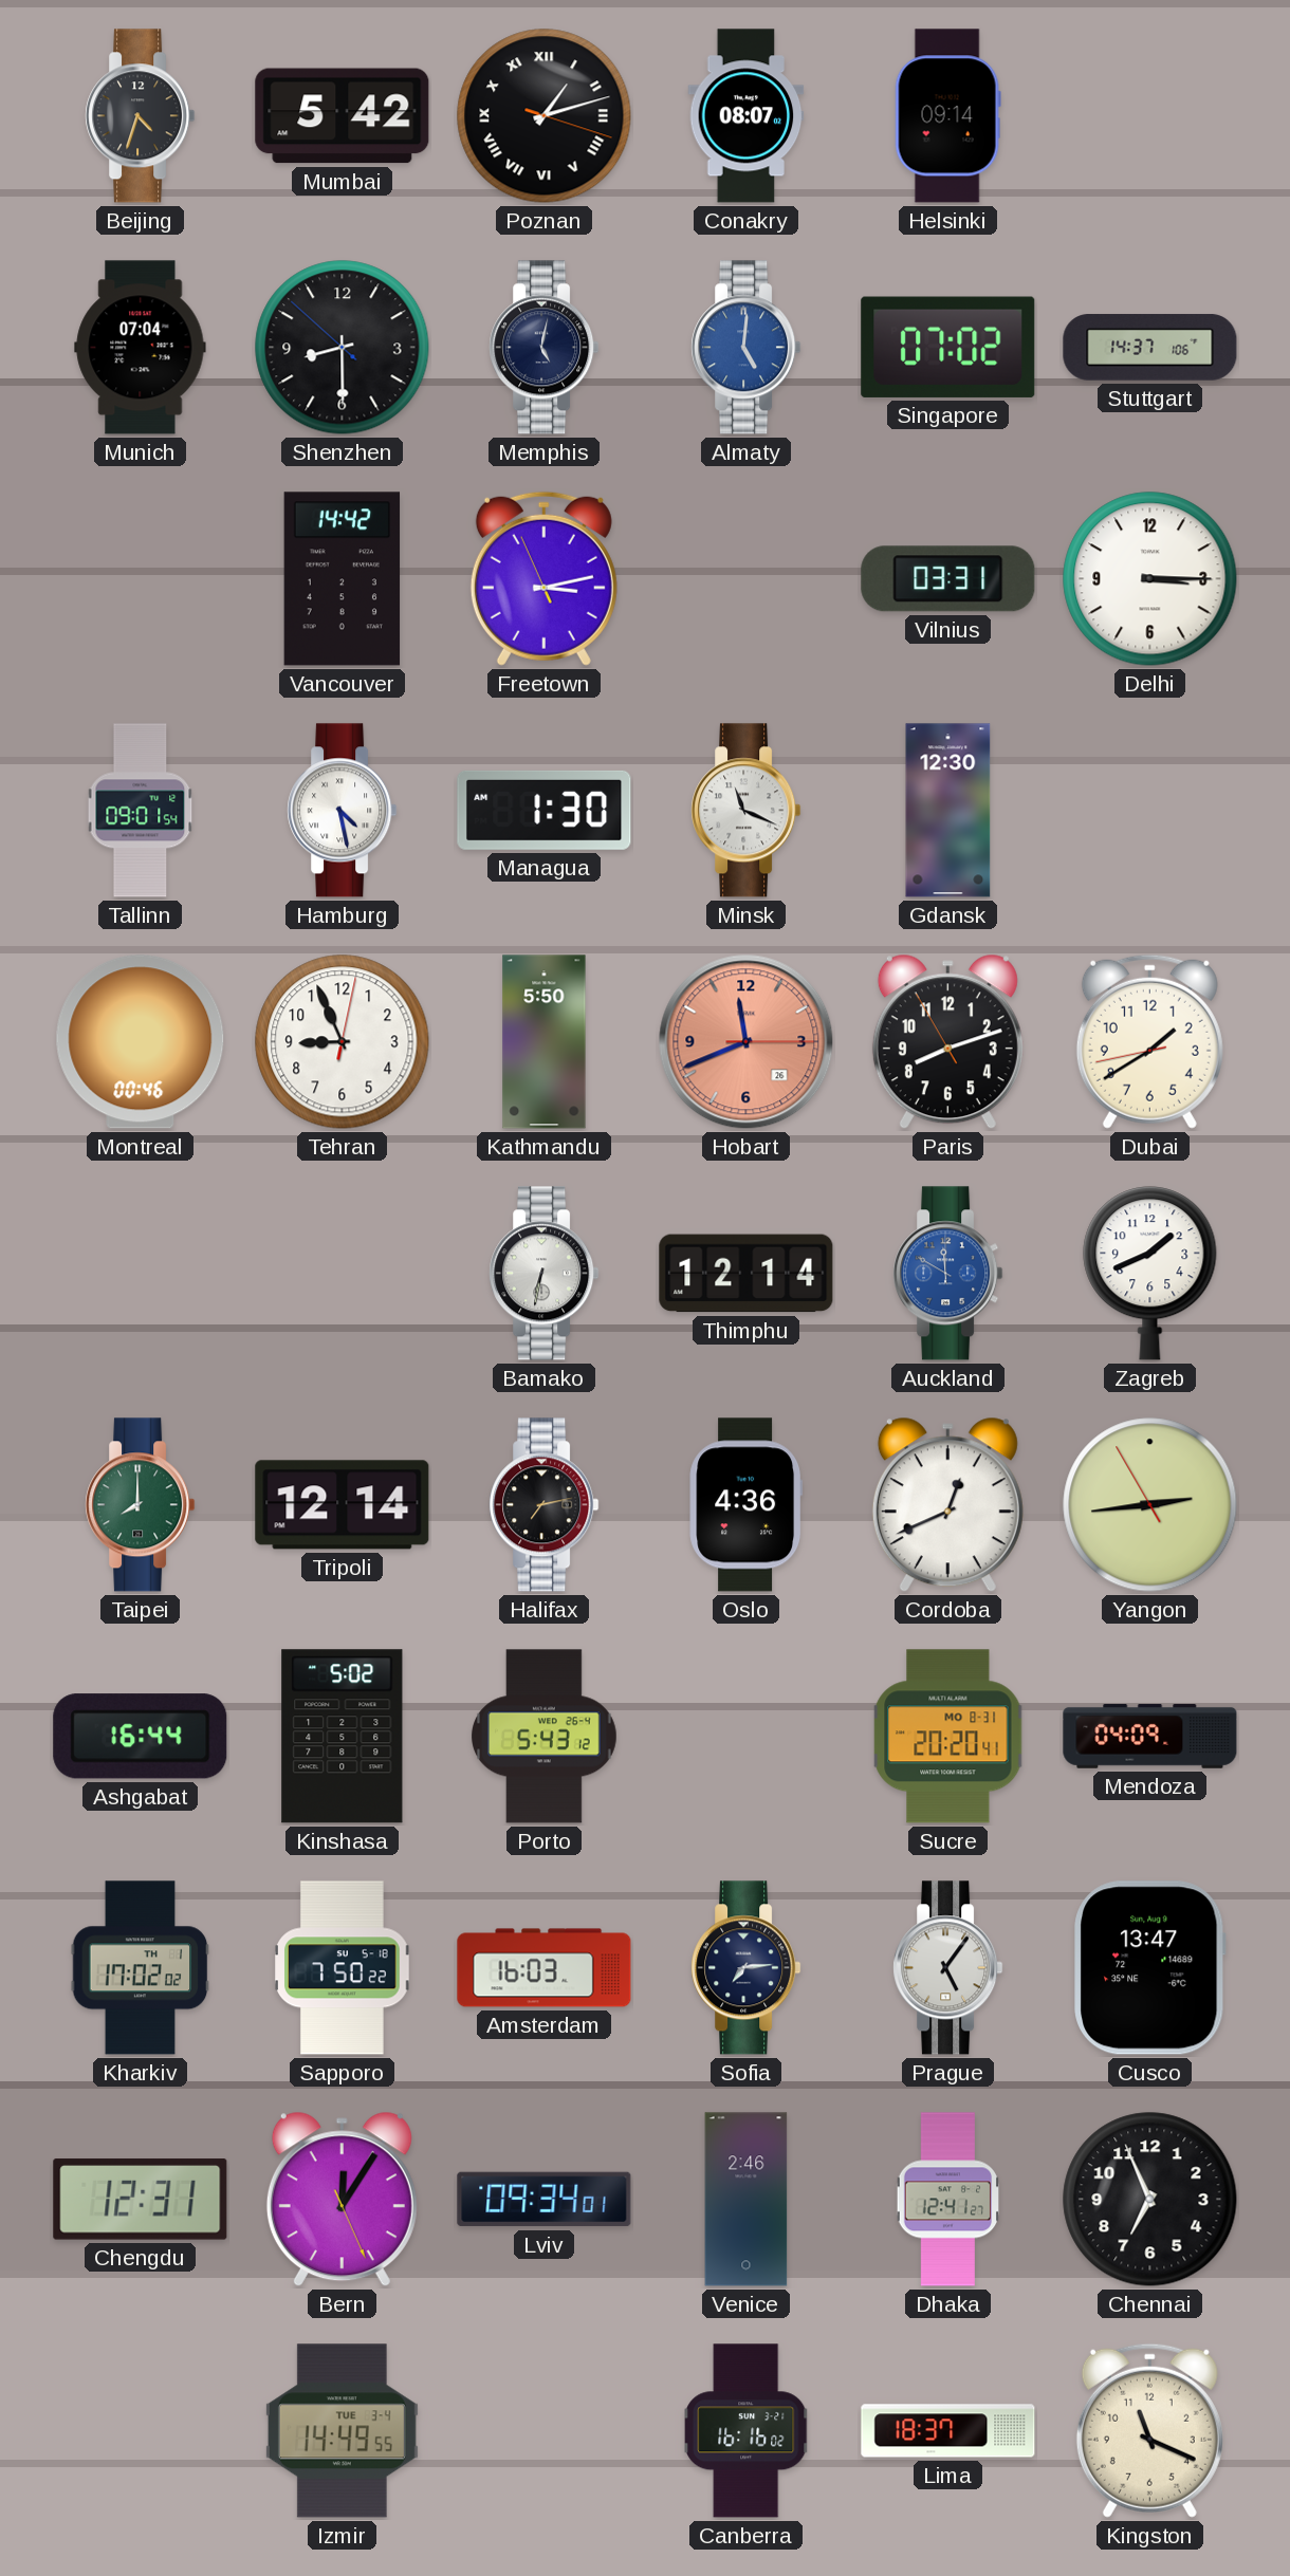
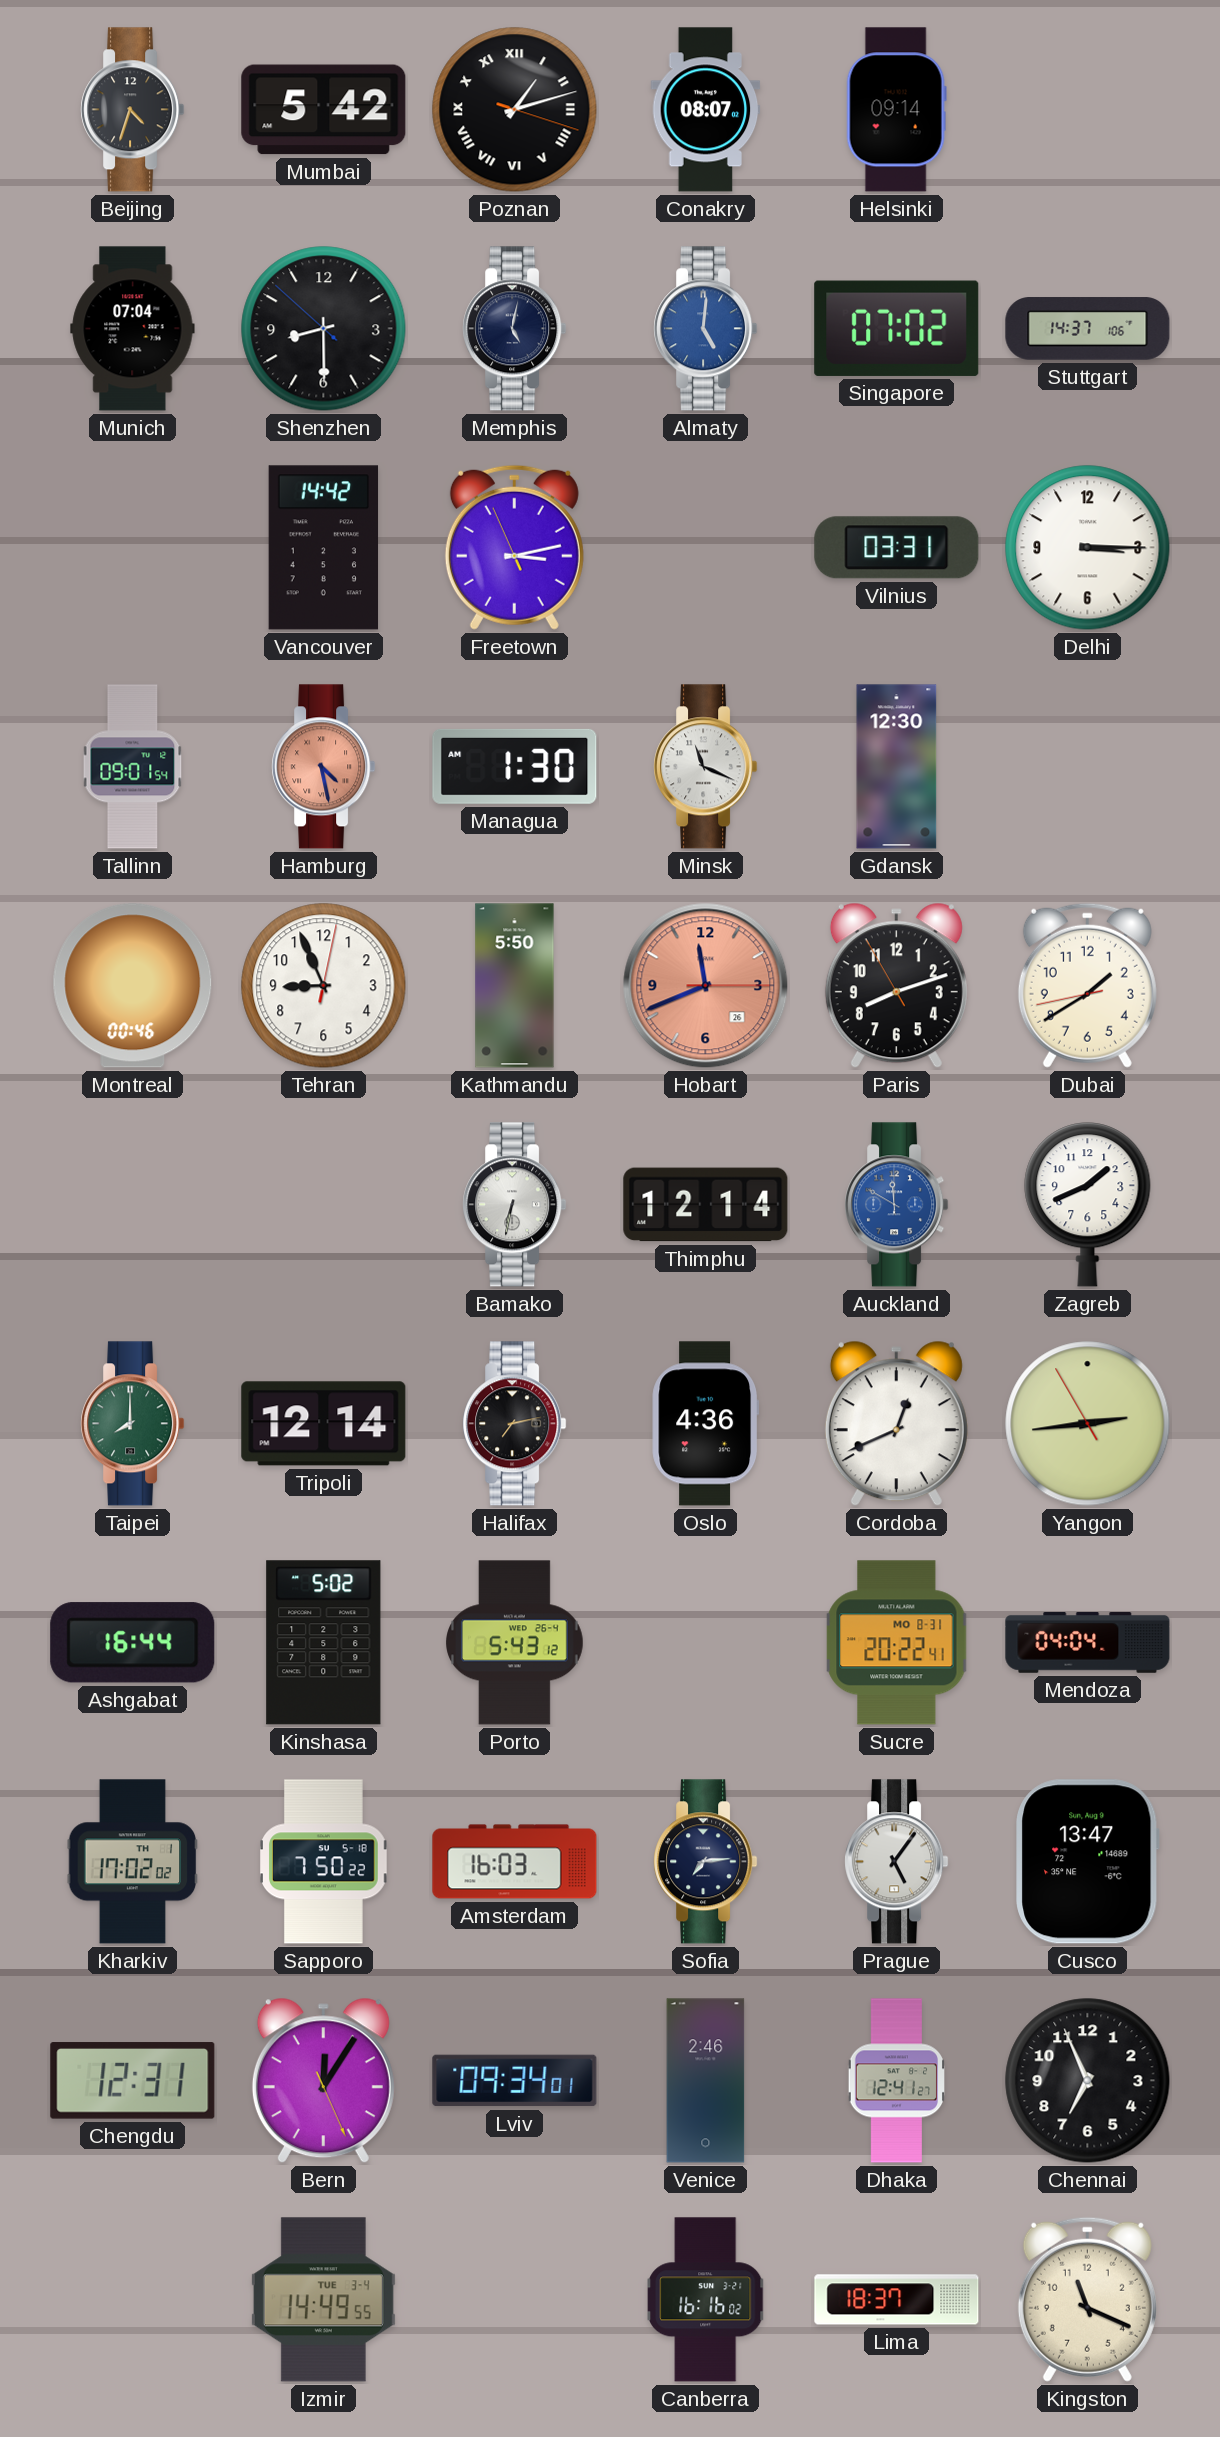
Hamburg dial: white -> salmon (324, 767)
Sucre: 20:20 -> 20:22 (897, 1643)
Mendoza: 04:09 -> 04:04 (1088, 1643)
